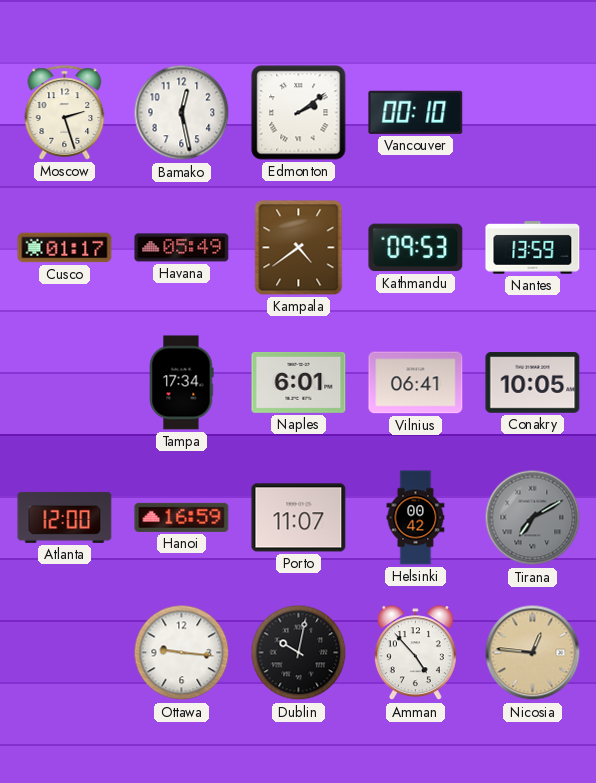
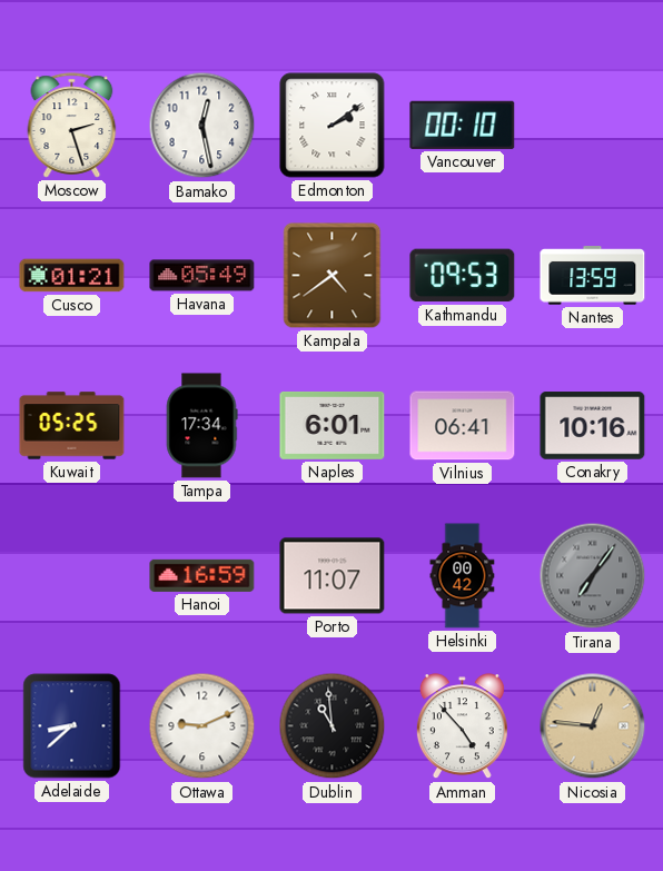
Cusco: 01:17 -> 01:21 (72, 276)
Kuwait: none -> 05:25 (72, 426)
Conakry: 10:05 -> 10:16 (593, 426)
Atlanta: 12:00 -> none (65, 517)
Tirana: 7:10 -> 7:06 (593, 576)
Adelaide: none -> 8:38 (72, 726)
Ottawa: 9:16 -> 9:11 (202, 726)
Dublin: 10:02 -> 10:59 (333, 726)
